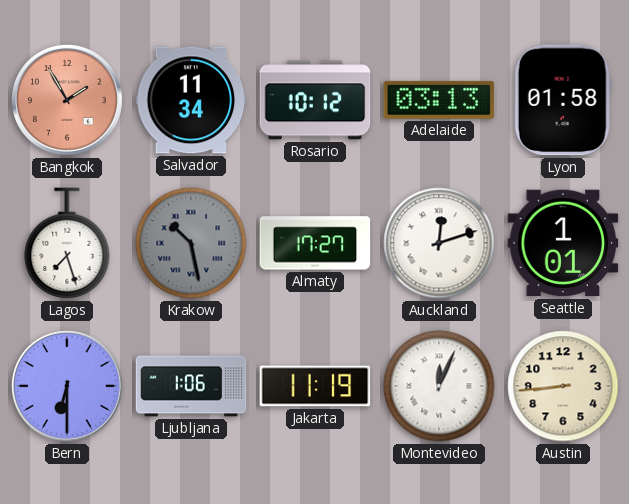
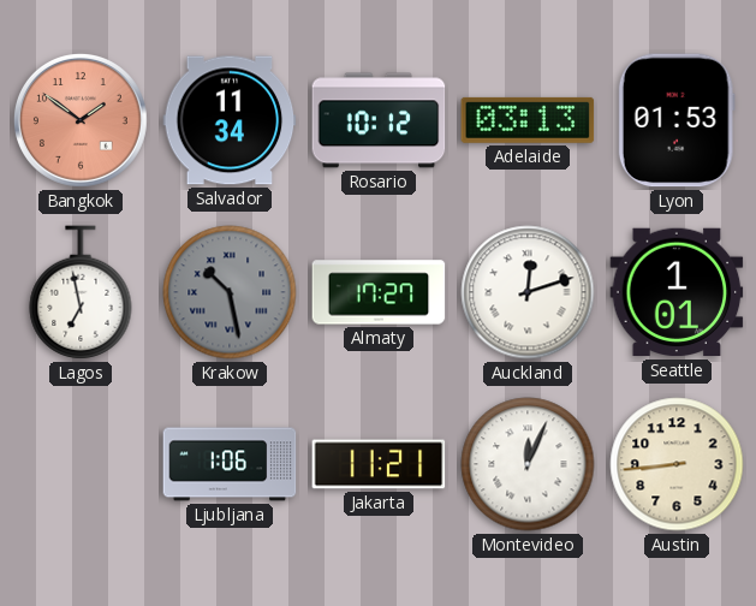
Bangkok: 1:55 -> 1:51 (81, 120)
Lyon: 01:58 -> 01:53 (677, 120)
Lagos: 7:27 -> 6:58 (81, 292)
Bern: 6:30 -> none (67, 386)
Jakarta: 11:19 -> 11:21 (379, 464)
